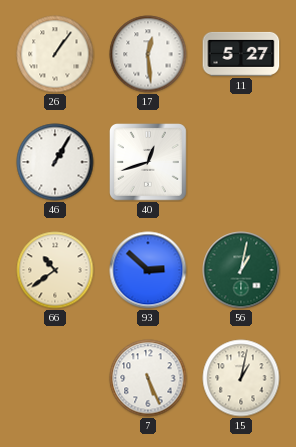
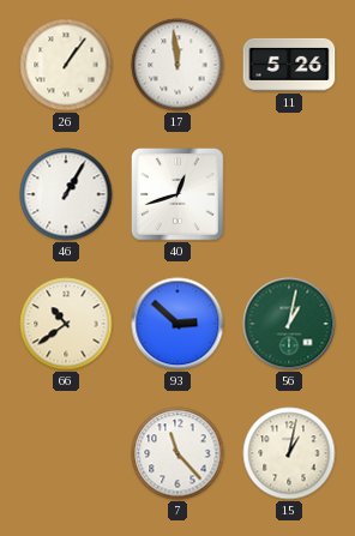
17: 12:29 -> 11:59 (177, 65)
11: 5:27 -> 5:26 (289, 65)
7: 5:26 -> 11:23 (177, 453)
